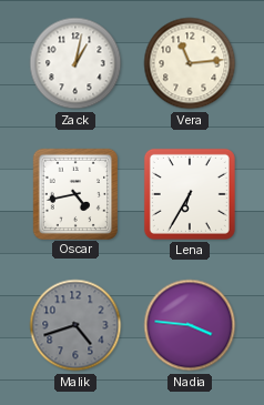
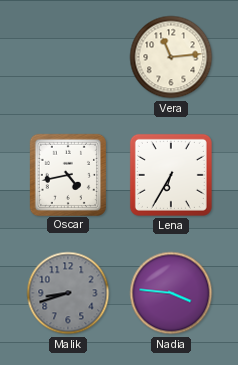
Zack: 1:02 -> none (75, 63)
Malik: 4:42 -> 8:42 (68, 293)
